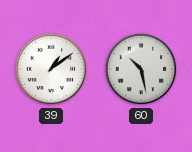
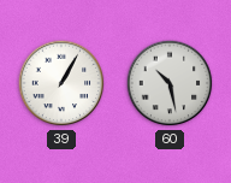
39: 1:09 -> 1:05 (61, 83)
